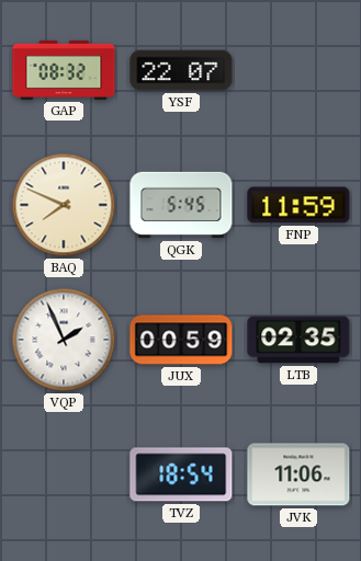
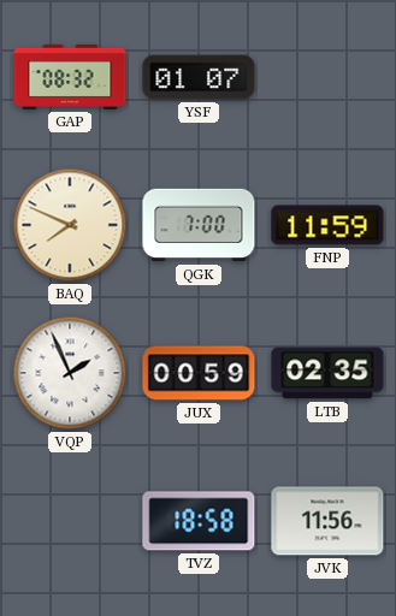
YSF: 22:07 -> 01:07 (199, 77)
QGK: 5:45 -> 7:00 (199, 225)
TVZ: 18:54 -> 18:58 (199, 521)
JVK: 11:06 -> 11:56 (327, 521)
